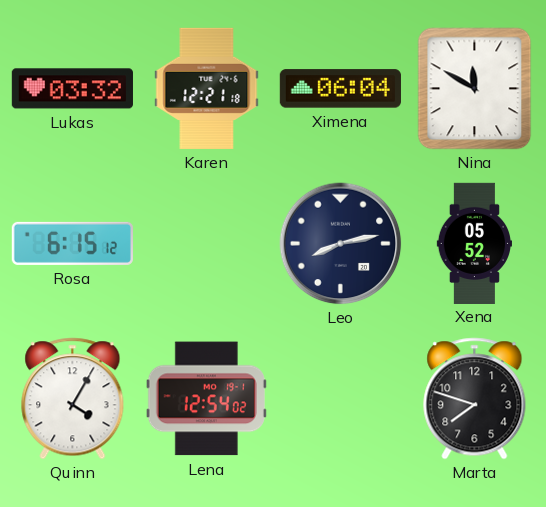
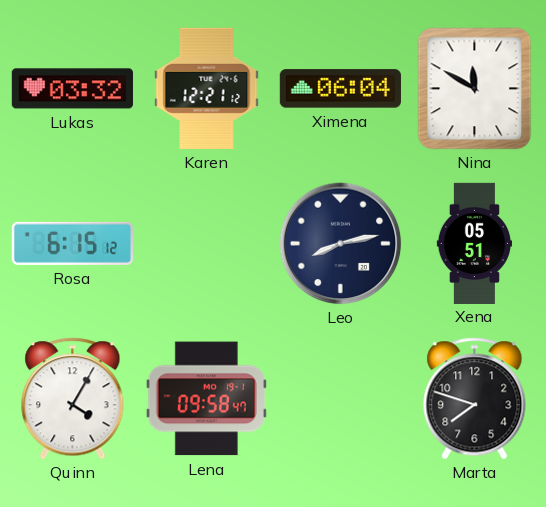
Karen: 12:21:18 -> 12:21:12 (207, 88)
Xena: 05:52 -> 05:51 (474, 243)
Lena: 12:54 -> 09:58 (206, 399)
